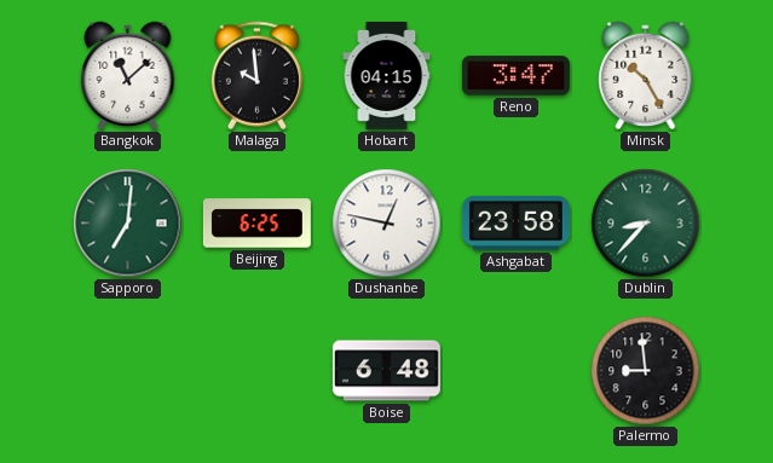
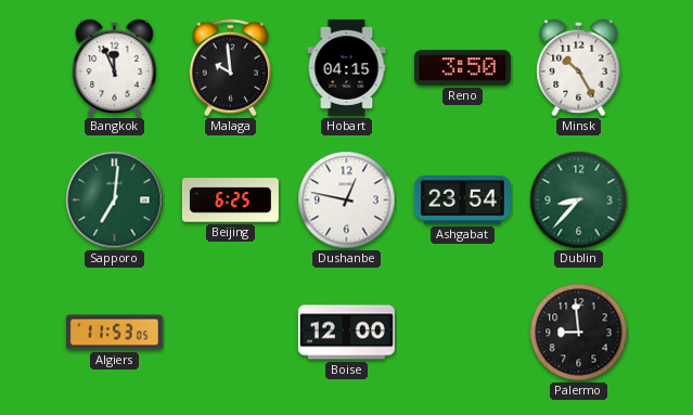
Bangkok: 11:08 -> 11:56 (115, 68)
Reno: 3:47 -> 3:50 (462, 68)
Ashgabat: 23:58 -> 23:54 (462, 200)
Algiers: none -> 11:53 (114, 333)
Boise: 6:48 -> 12:00 (346, 333)
